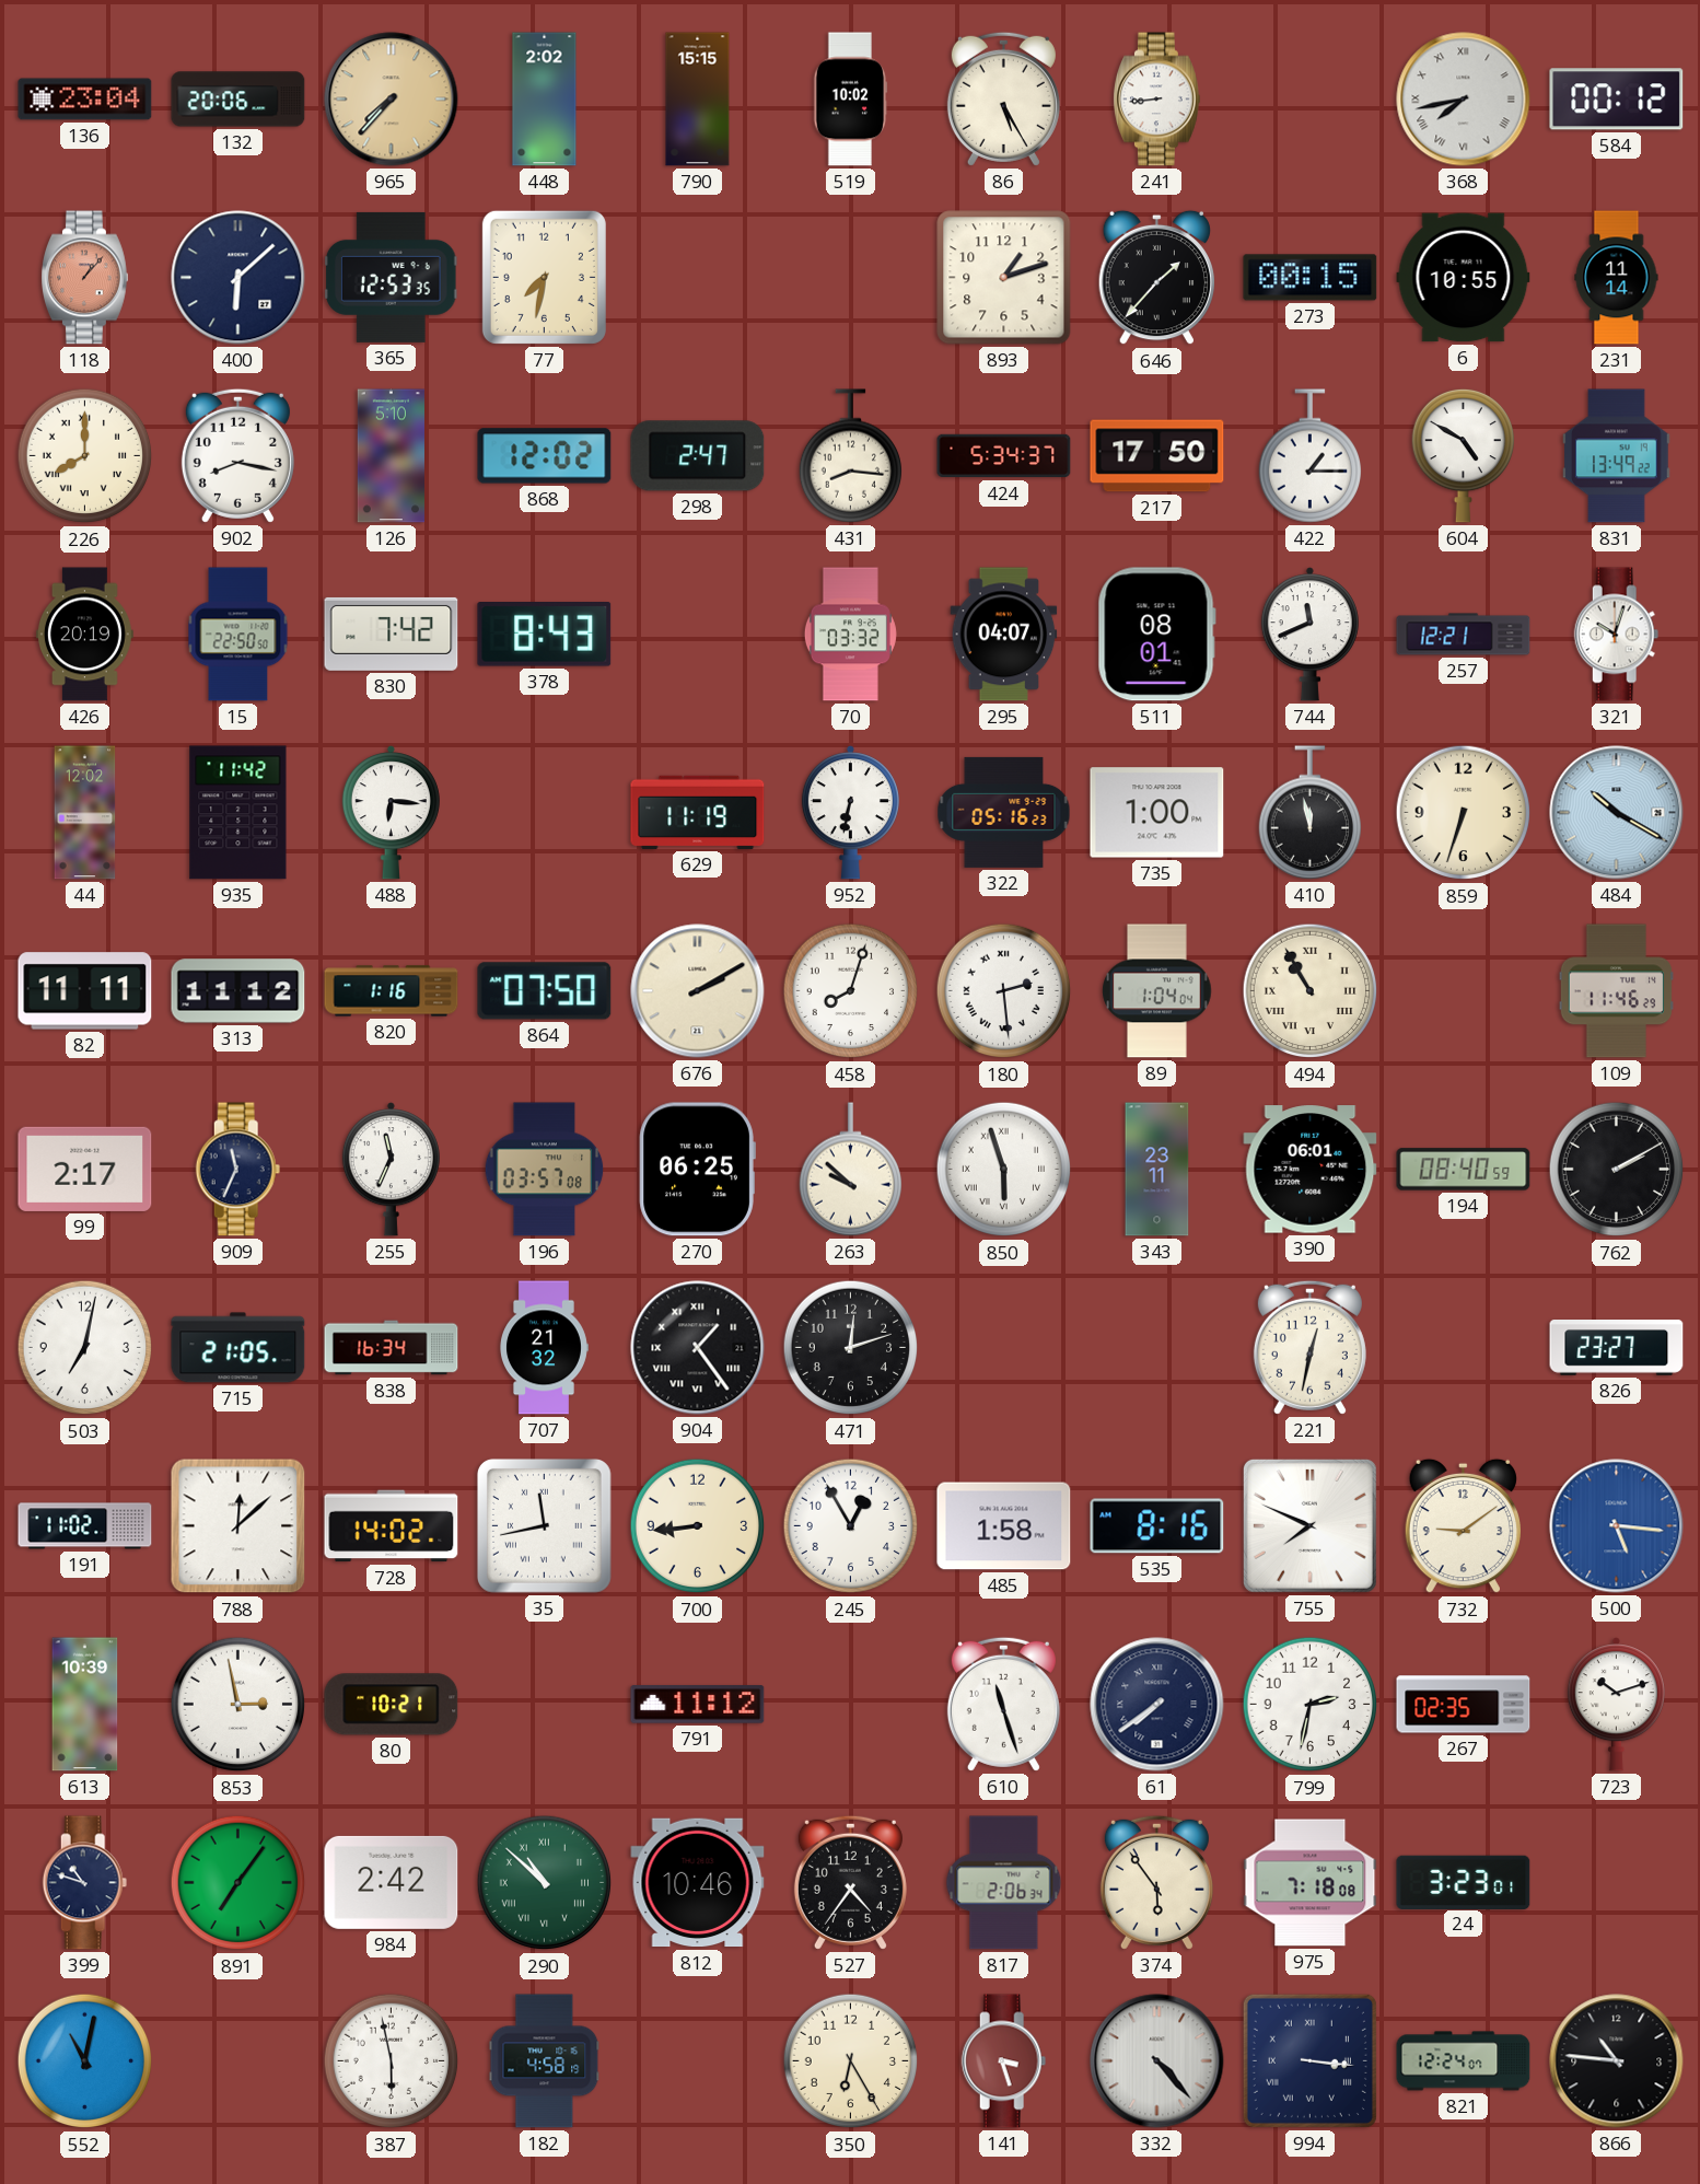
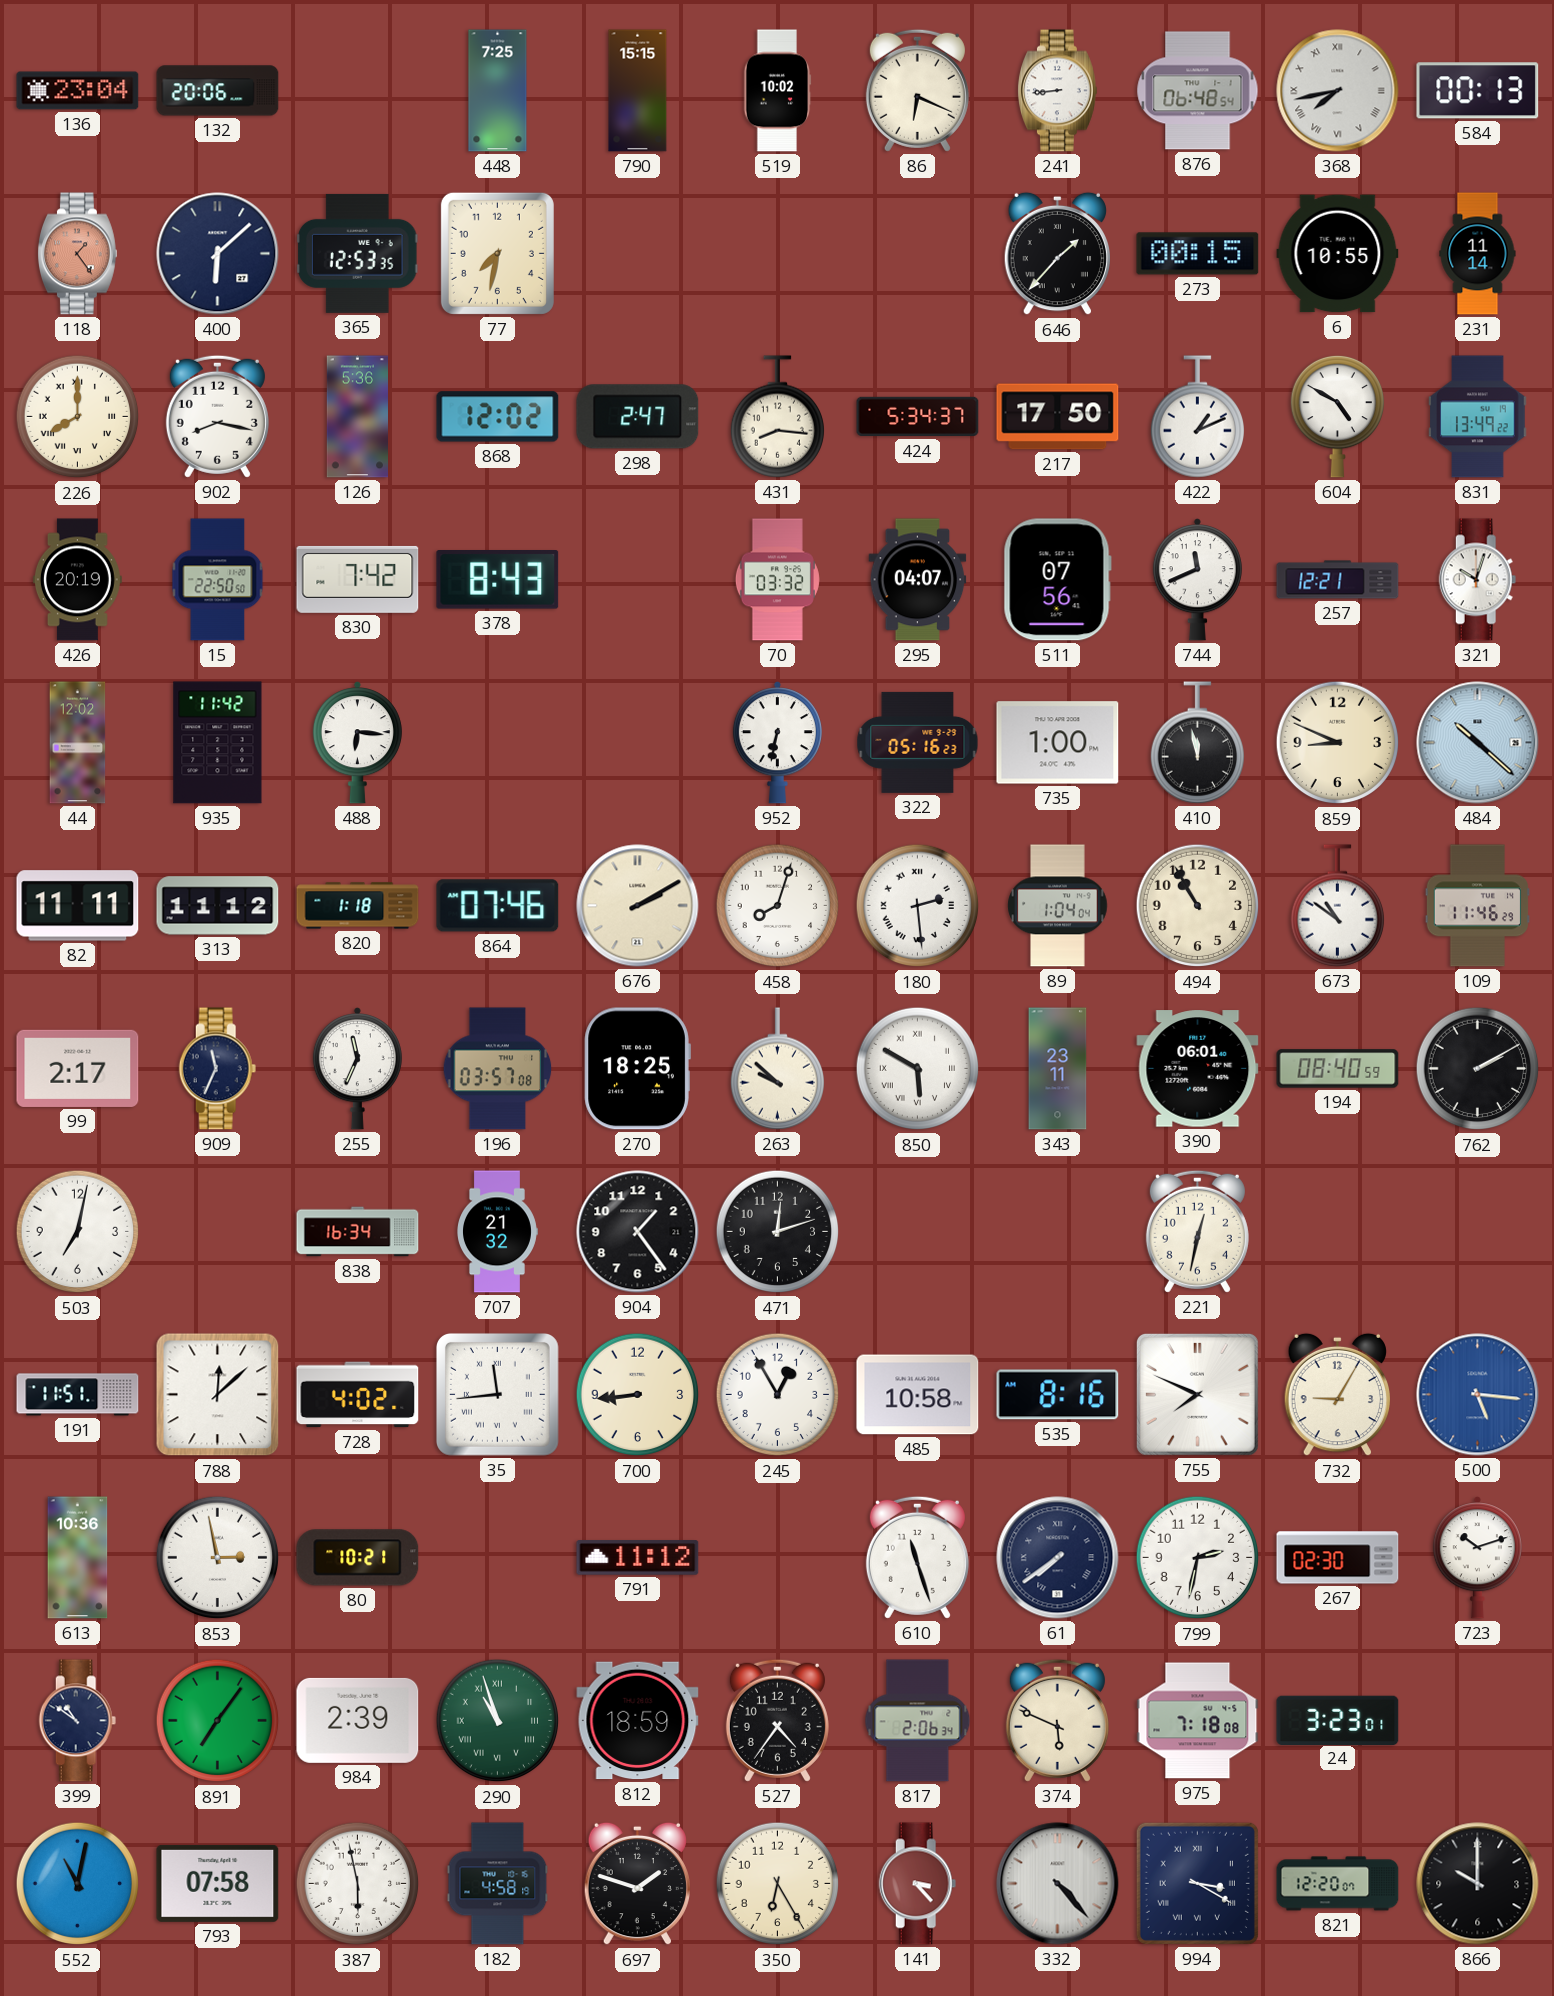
965: 7:37 -> none (392, 100)
448: 2:02 -> 7:25 (498, 91)
86: 5:25 -> 6:19 (917, 90)
876: none -> 06:48 (1198, 91)
584: 00:12 -> 00:13 (1478, 91)
118: 1:07 -> 1:24 (78, 254)
893: 1:12 -> none (1004, 278)
126: 5:10 -> 5:36 (357, 417)
422: 1:15 -> 1:11 (1197, 417)
511: 08:01 -> 07:56 (1057, 580)
629: 11:19 -> none (698, 812)
859: 6:33 -> 8:49 (1338, 743)
484: 10:20 -> 10:22 (1478, 743)
820: 1:16 -> 1:18 (358, 906)
864: 07:50 -> 07:46 (498, 906)
494 numerals: Roman -> Arabic (1198, 906)
673: none -> 10:51 (1337, 906)
270: 06:25 -> 18:25 (637, 1069)
850: 5:57 -> 5:50 (918, 1069)
715: 21:05 -> none (238, 1348)
904 numerals: Roman -> Arabic (638, 1232)
826: 23:27 -> none (1617, 1348)
191: 11:02 -> 11:51 (78, 1395)
728: 14:02 -> 4:02 (358, 1395)
35: 11:43 -> 11:44 (497, 1394)
485: 1:58 -> 10:58 (918, 1395)
732: 9:09 -> 9:05 (1337, 1395)
613: 10:39 -> 10:36 (78, 1558)
267: 02:35 -> 02:30 (1338, 1558)
399: 10:48 -> 10:51 (78, 1721)
984: 2:42 -> 2:39 (358, 1720)
290: 10:52 -> 10:57 (498, 1721)
812: 10:46 -> 18:59 (638, 1721)
374: 5:54 -> 5:49 (1057, 1720)
793: none -> 07:58 (218, 1883)
697: none -> 1:48 (637, 1884)
141: 3:27 -> 3:23 (918, 1884)
994: 3:16 -> 3:20 (1197, 1883)
821: 12:24 -> 12:20 (1338, 1884)
866: 10:46 -> 10:00 (1478, 1884)
